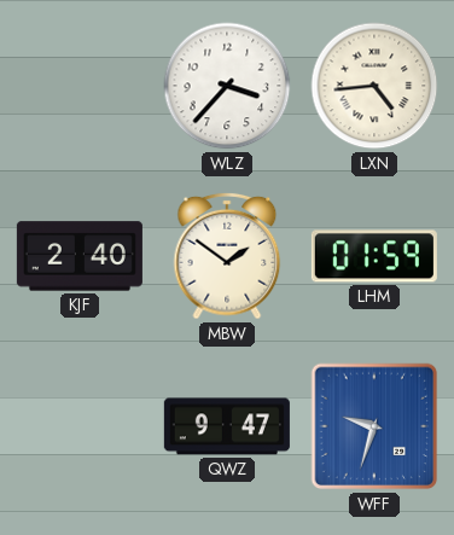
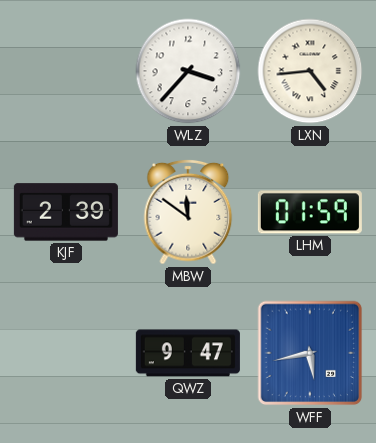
KJF: 2:40 -> 2:39 (66, 212)
MBW: 1:51 -> 11:51 (188, 212)
WFF: 9:33 -> 5:43 (310, 353)
